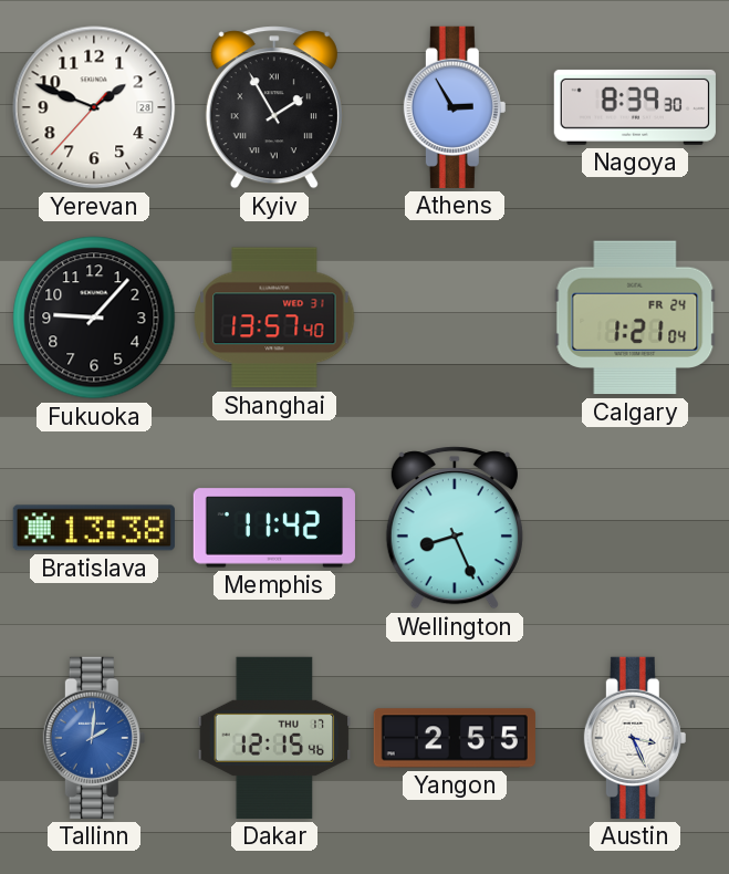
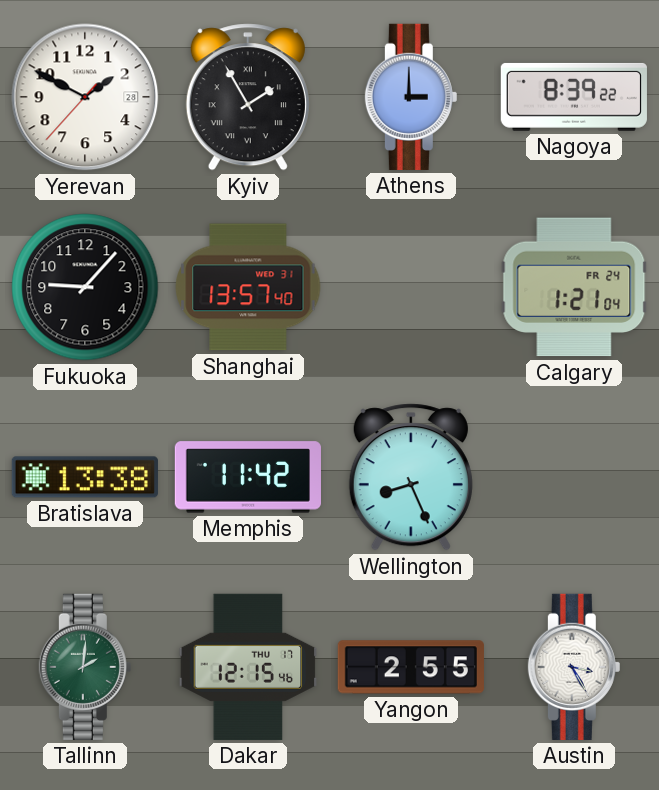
Yerevan: 1:48 -> 1:49 (85, 97)
Athens: 2:55 -> 3:00 (411, 97)
Nagoya: 8:39:30 -> 8:39:22 (574, 97)
Tallinn dial: blue -> green (85, 667)
Austin: 3:26 -> 3:25 (574, 667)
